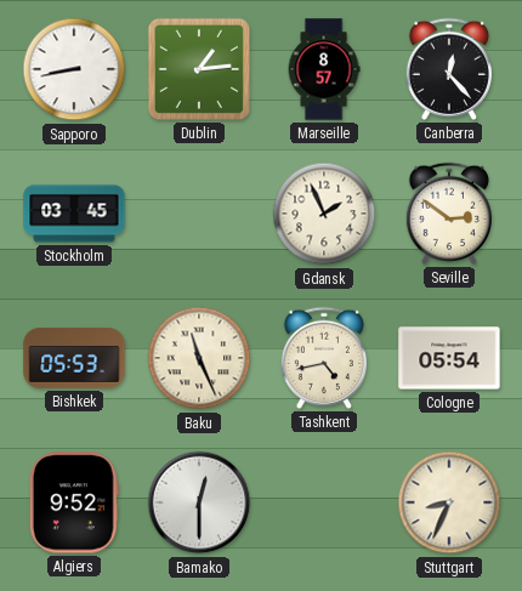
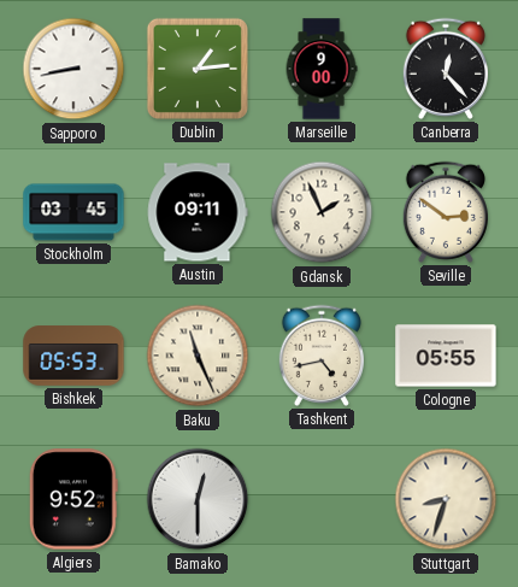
Marseille: 8:57 -> 9:00 (322, 69)
Austin: none -> 09:11 (198, 212)
Cologne: 05:54 -> 05:55 (446, 356)
Stuttgart: 8:34 -> 8:33 (446, 499)
